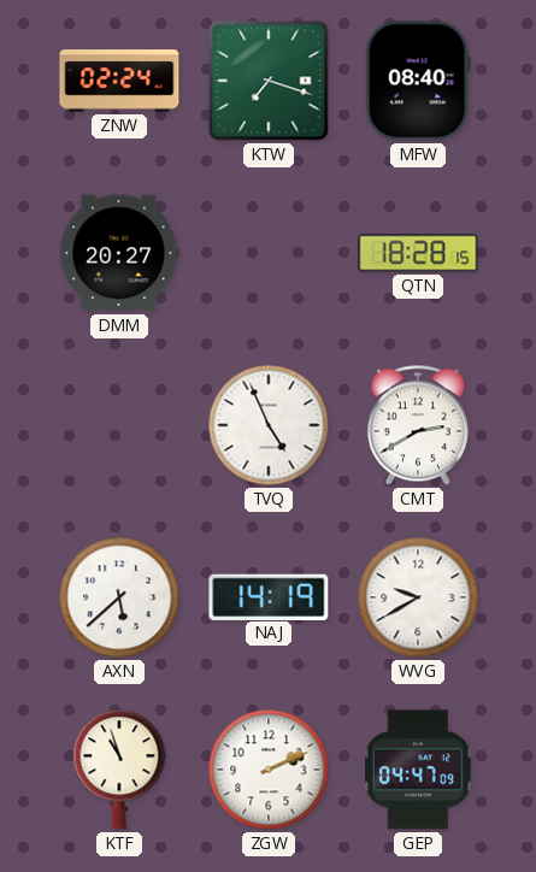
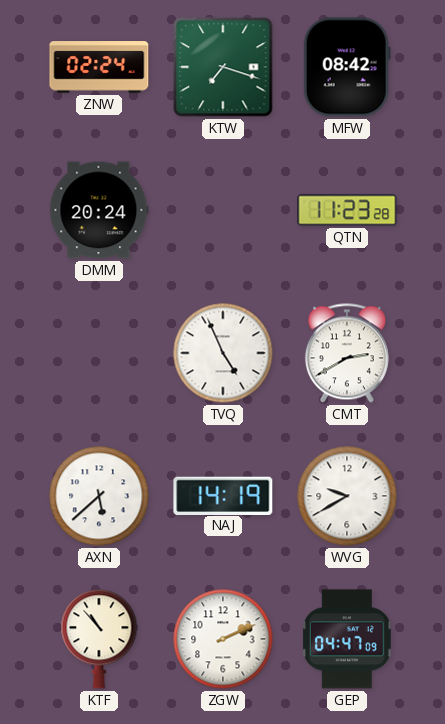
MFW: 08:40 -> 08:42 (347, 67)
DMM: 20:27 -> 20:24 (99, 210)
QTN: 18:28 -> 11:23 (347, 210)
KTF: 10:57 -> 10:53 (99, 639)
